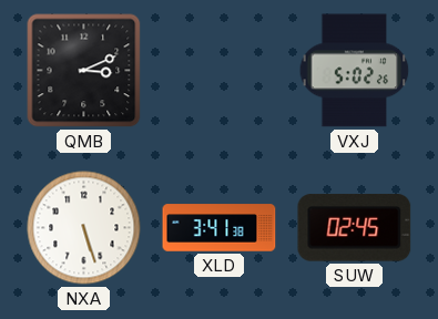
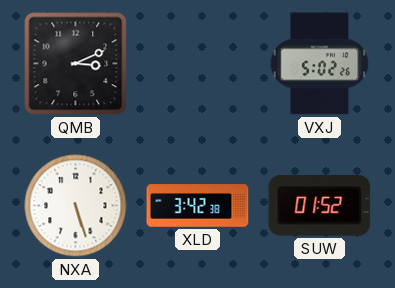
XLD: 3:41 -> 3:42 (198, 206)
SUW: 02:45 -> 01:52 (320, 206)
